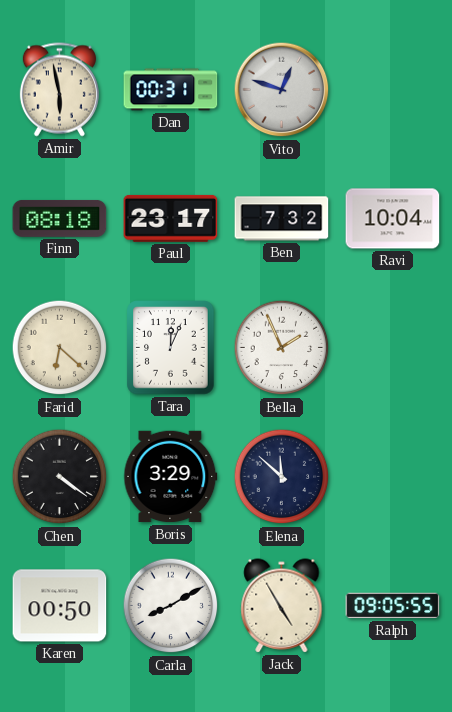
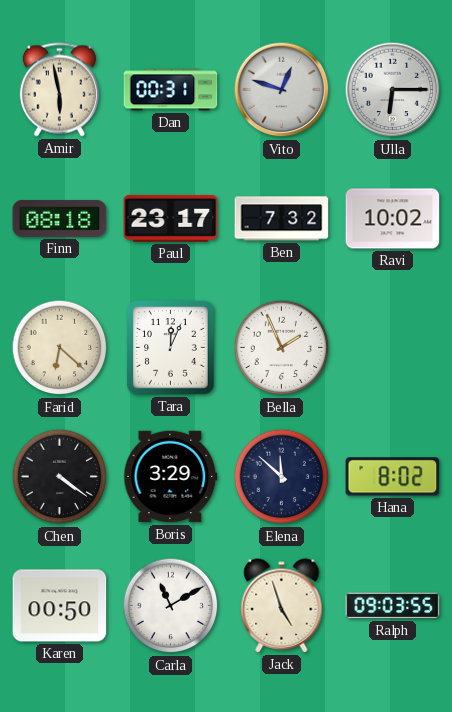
Ulla: none -> 6:15 (393, 90)
Ravi: 10:04 -> 10:02 (393, 219)
Hana: none -> 8:02 (393, 477)
Carla: 8:10 -> 11:10 (171, 606)
Jack: 4:55 -> 4:57 (282, 606)
Ralph: 09:05 -> 09:03 (393, 606)
